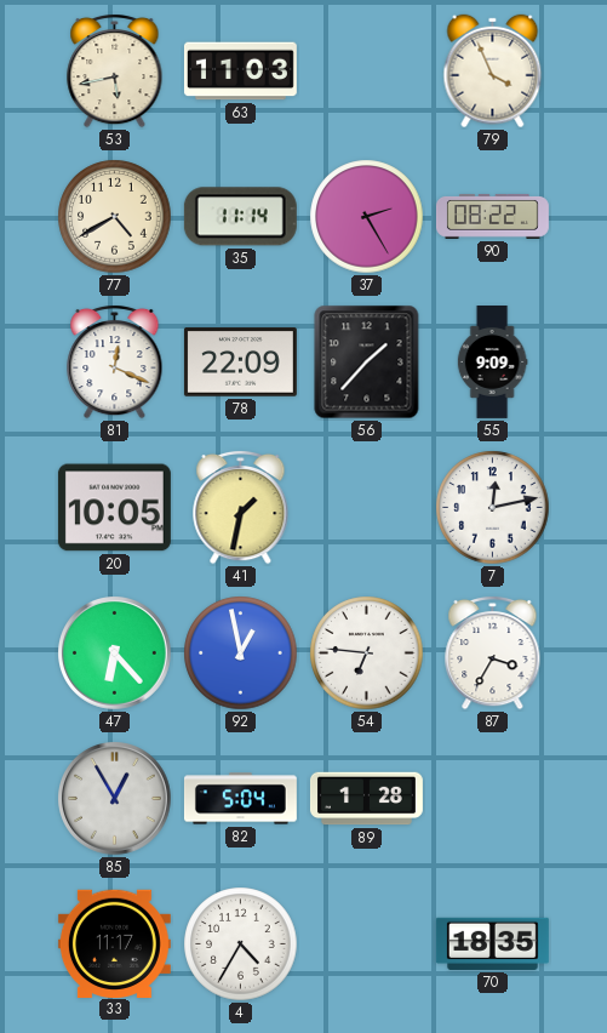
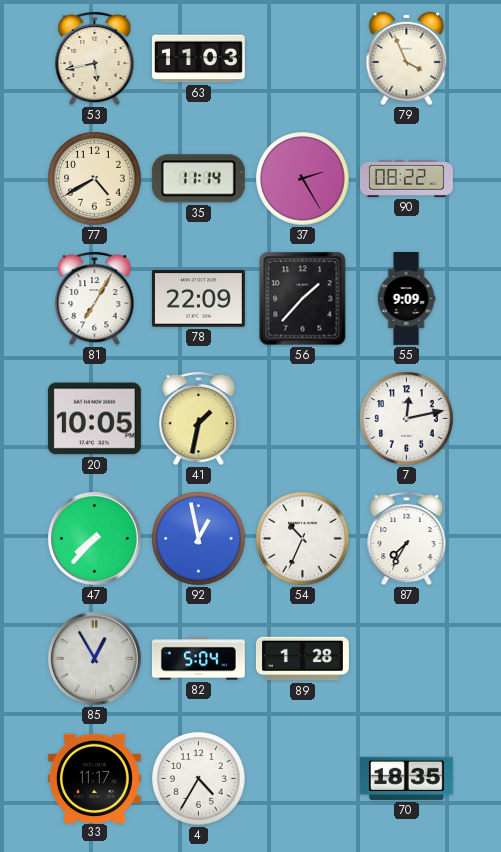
81: 12:19 -> 7:05 (95, 298)
47: 6:23 -> 7:37 (95, 539)
54: 6:46 -> 10:34 (303, 539)
87: 3:35 -> 7:35 (407, 538)
